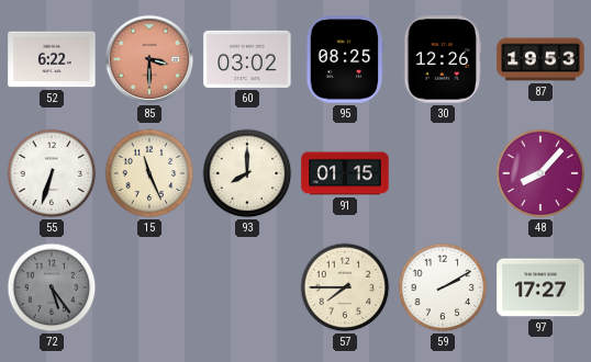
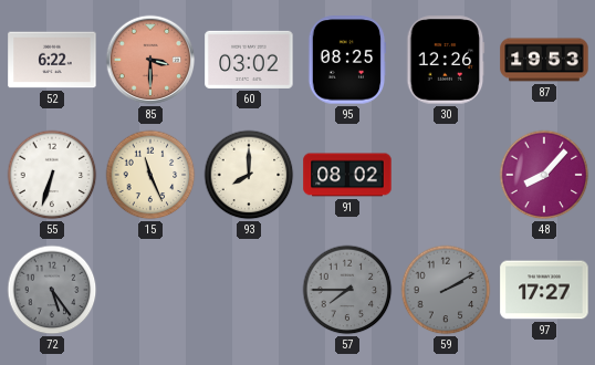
91: 01:15 -> 08:02 (347, 175)
57 dial: cream -> grey (347, 290)
59 dial: white -> grey (446, 290)
